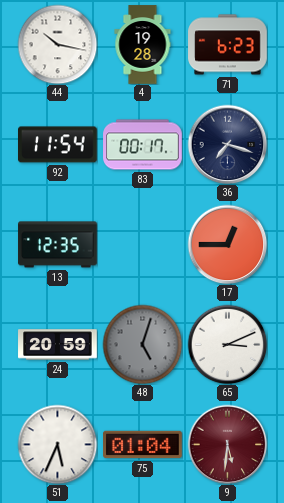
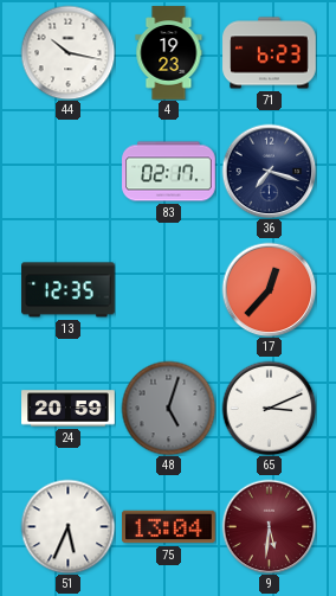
4: 19:28 -> 19:23 (169, 53)
92: 11:54 -> none (58, 145)
83: 00:17 -> 02:17 (169, 172)
17: 12:45 -> 12:37 (269, 289)
75: 01:04 -> 13:04 (169, 527)
